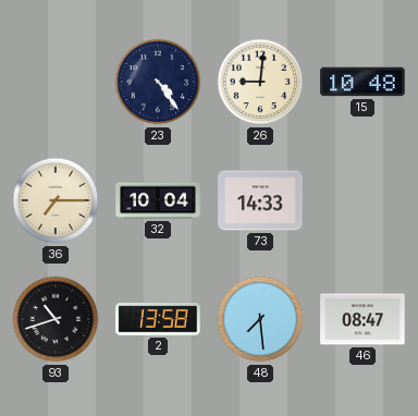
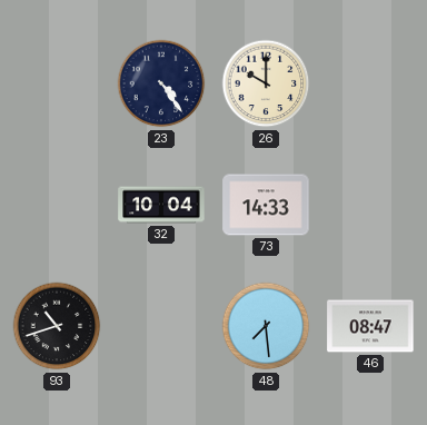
26: 9:01 -> 10:00 (266, 83)
15: 10:48 -> none (362, 82)
36: 7:15 -> none (56, 200)
2: 13:58 -> none (158, 320)
